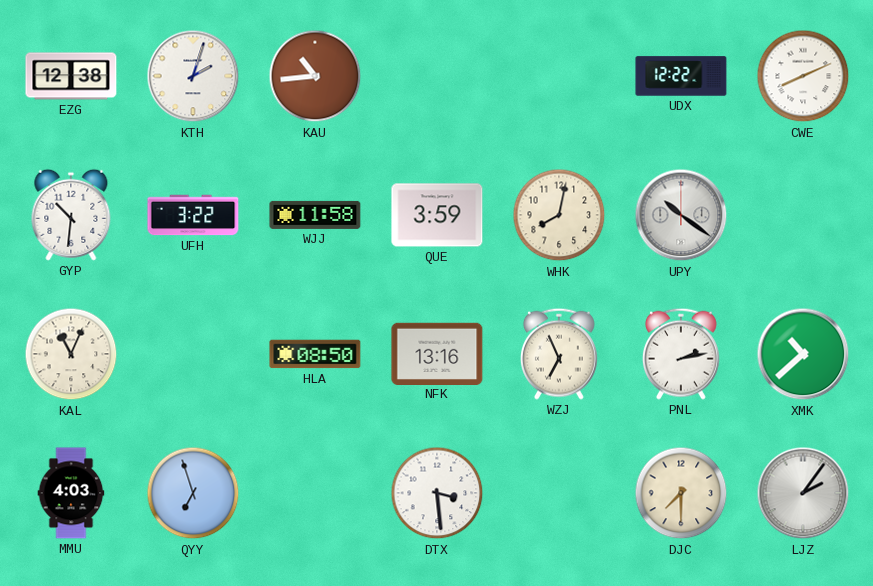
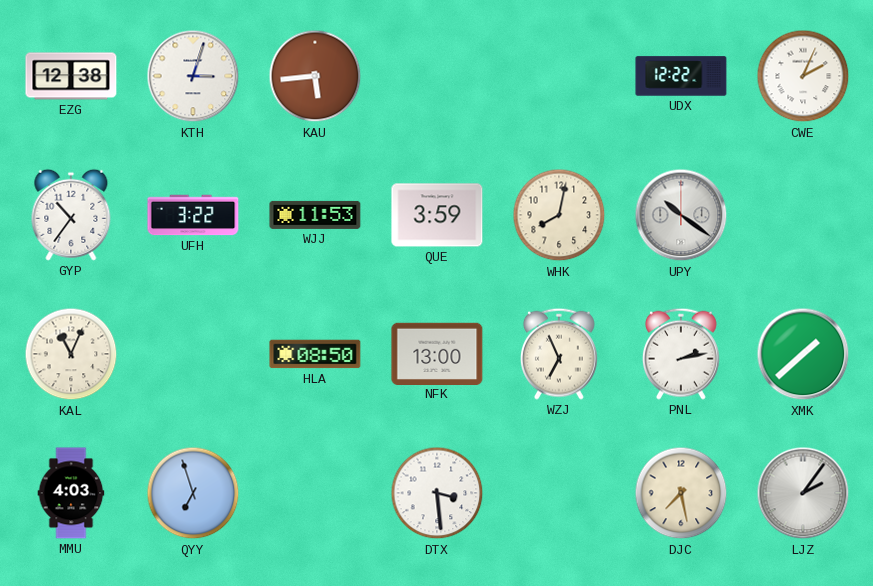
KTH: 2:03 -> 3:03 (193, 76)
KAU: 10:44 -> 5:44 (315, 76)
CWE: 8:11 -> 2:04 (803, 76)
GYP: 10:31 -> 10:36 (71, 215)
WJJ: 11:58 -> 11:53 (315, 215)
NFK: 13:16 -> 13:00 (437, 353)
XMK: 10:38 -> 1:38 (803, 354)
DJC: 7:30 -> 7:28 (681, 493)
